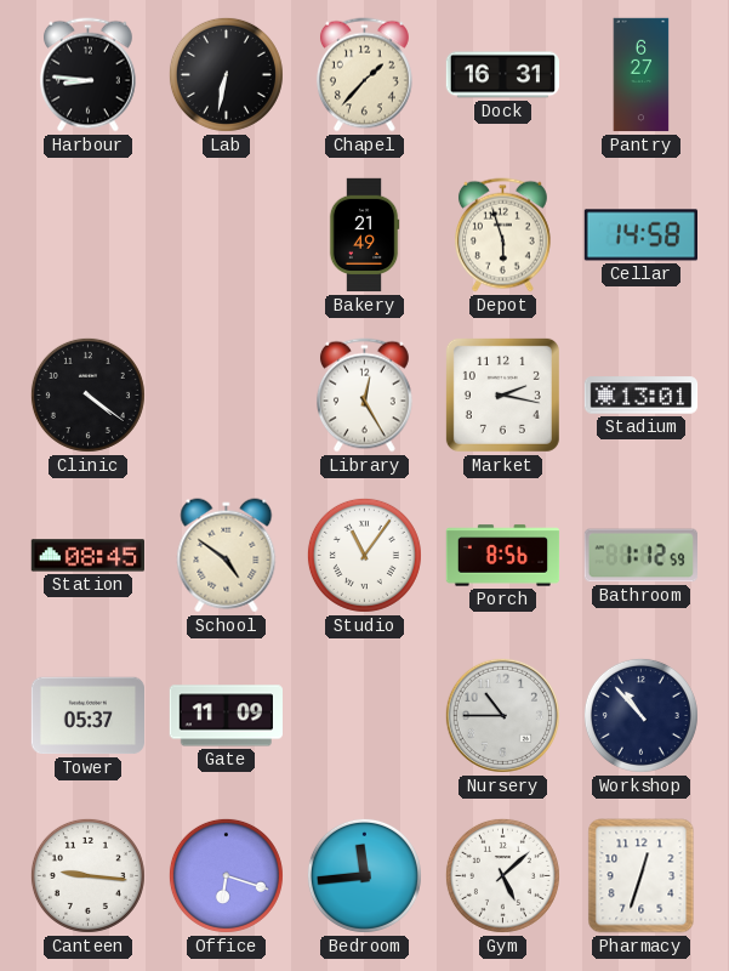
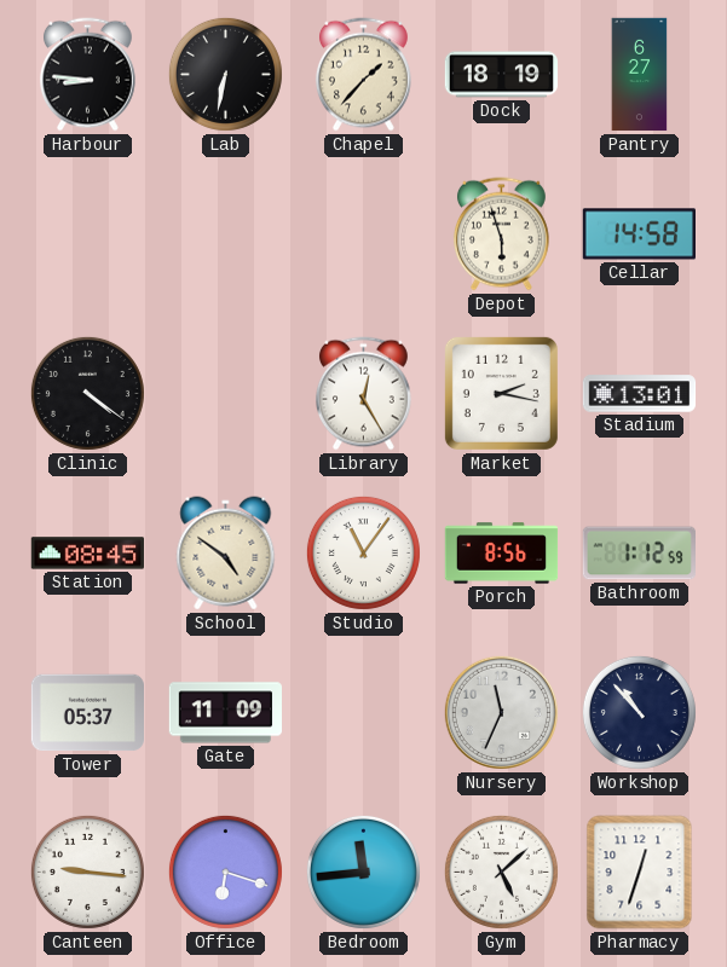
Dock: 16:31 -> 18:19 (502, 75)
Bakery: 21:49 -> none (364, 235)
Nursery: 10:45 -> 11:34 (501, 712)
